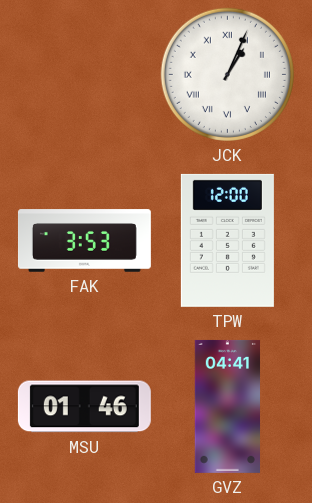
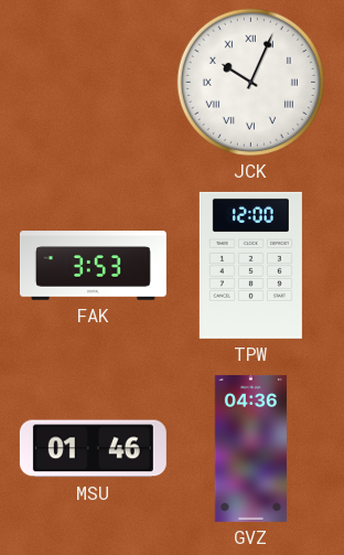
JCK: 1:04 -> 10:04 (250, 82)
GVZ: 04:41 -> 04:36 (251, 448)
